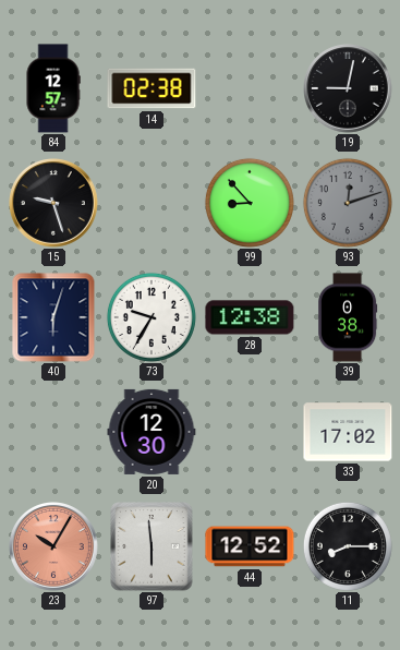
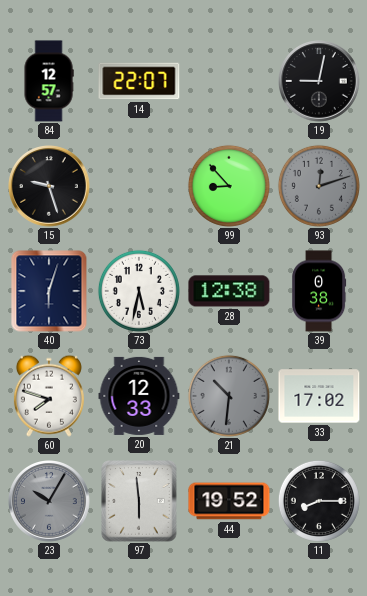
14: 02:38 -> 22:07 (139, 81)
73: 9:35 -> 5:32 (139, 291)
60: none -> 7:48 (49, 396)
20: 12:30 -> 12:33 (139, 396)
21: none -> 10:31 (229, 396)
23 dial: salmon -> grey (50, 502)
44: 12:52 -> 19:52 (229, 501)
